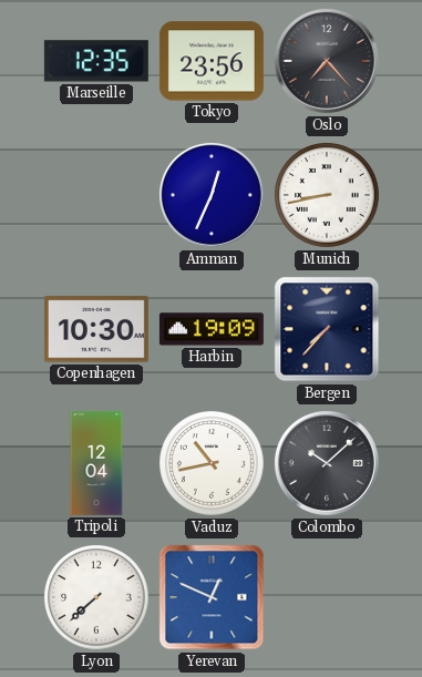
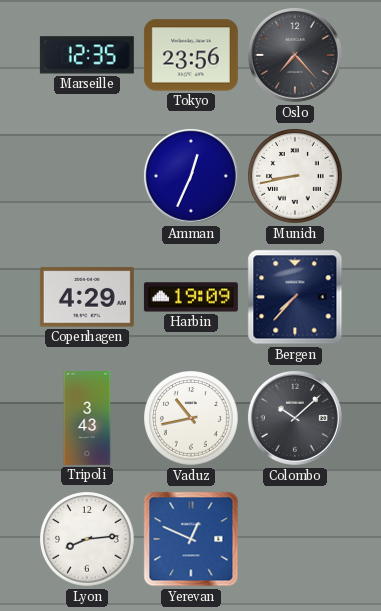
Copenhagen: 10:30 -> 4:29 (87, 297)
Tripoli: 12:04 -> 3:43 (87, 418)
Lyon: 7:38 -> 8:14 (88, 540)
